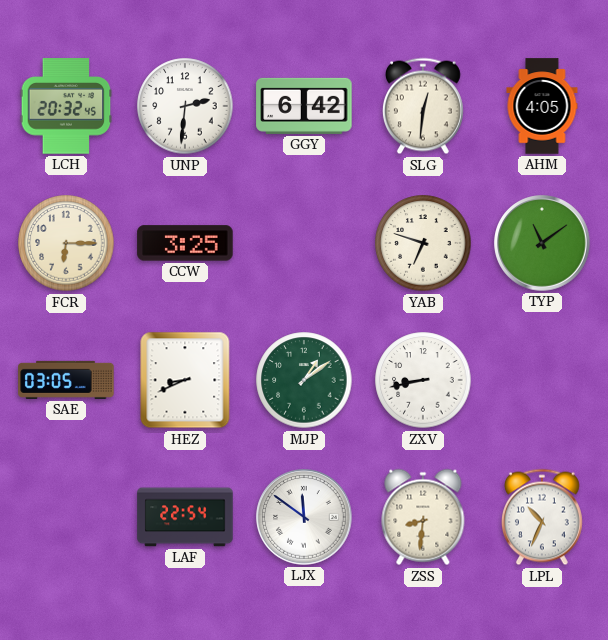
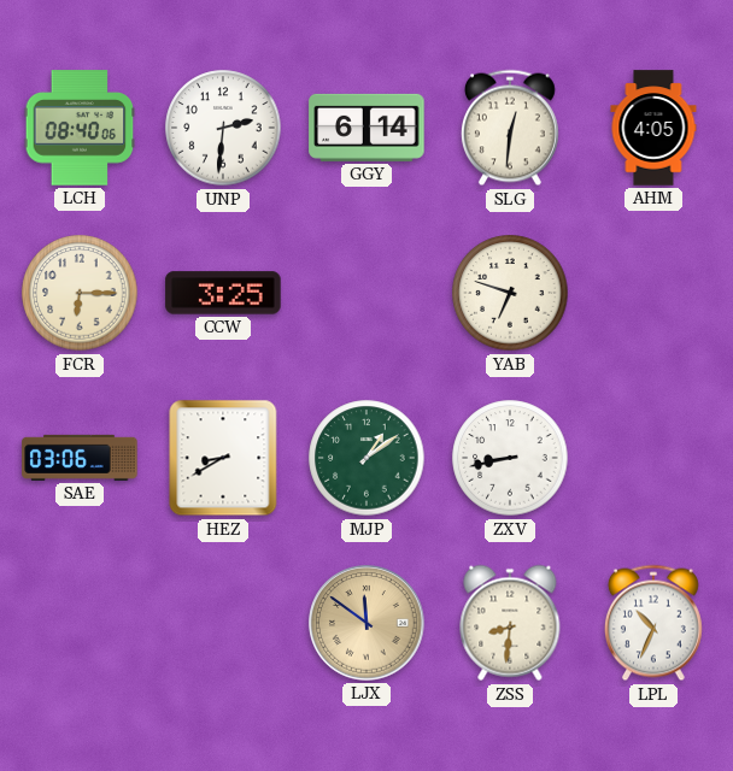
LCH: 20:32 -> 08:40 (80, 128)
GGY: 6:42 -> 6:14 (366, 128)
TYP: 11:09 -> none (542, 243)
SAE: 03:05 -> 03:06 (80, 458)
HEZ: 8:41 -> 8:40 (223, 458)
LAF: 22:54 -> none (185, 517)
LJX dial: white -> champagne (366, 623)
